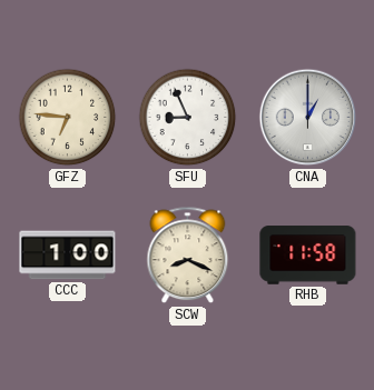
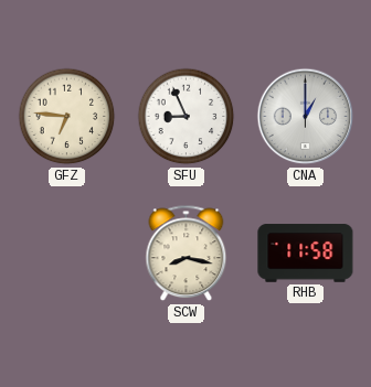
CCC: 1:00 -> none (68, 256)
SCW: 8:19 -> 8:17 (187, 254)
